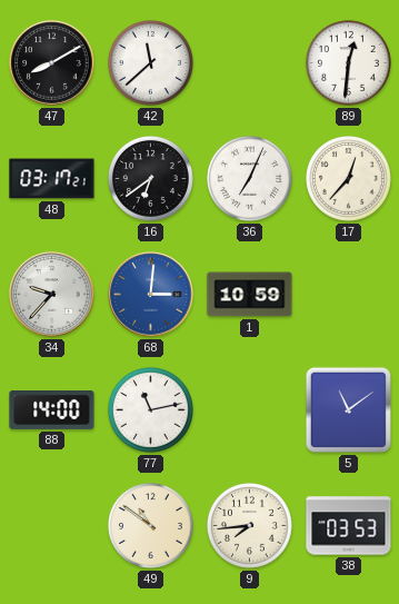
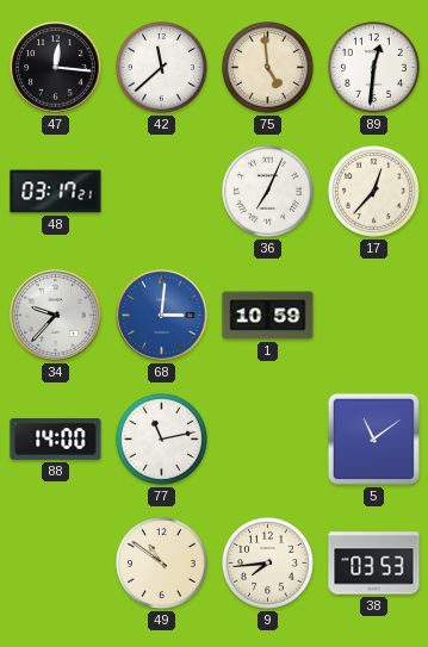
47: 8:10 -> 12:16 (56, 68)
75: none -> 4:59 (267, 67)
16: 6:39 -> none (150, 178)
